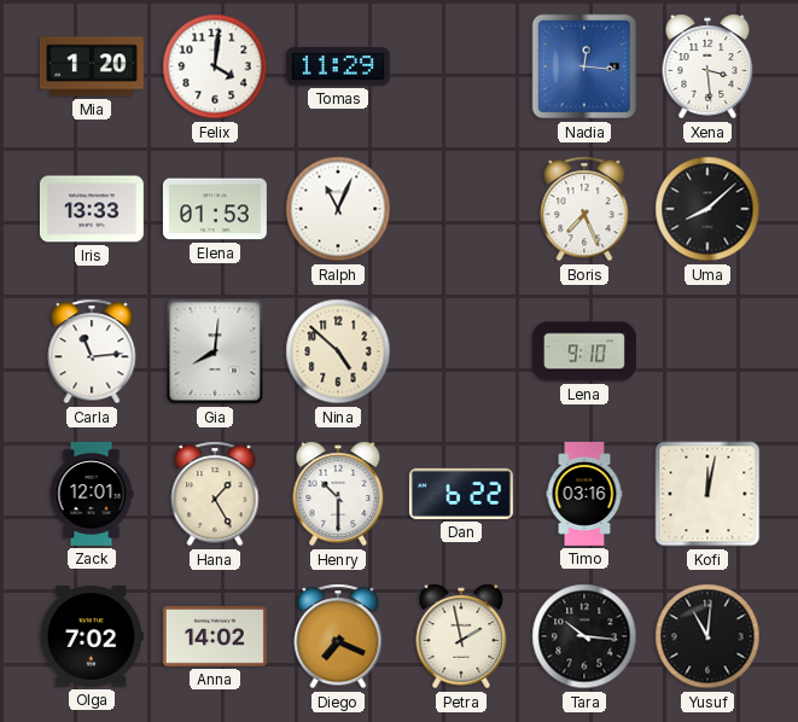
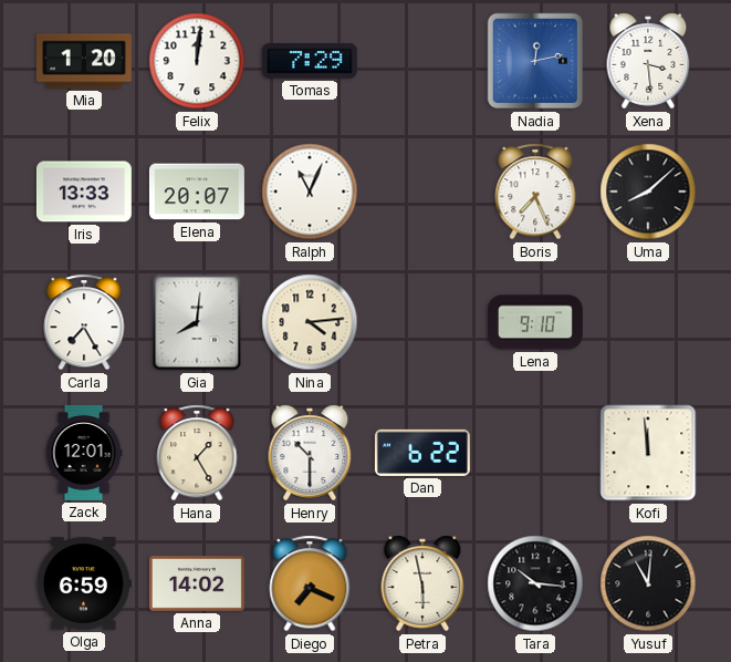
Felix: 4:01 -> 12:01 (197, 61)
Tomas: 11:29 -> 7:29 (310, 62)
Nadia: 12:16 -> 12:13 (535, 61)
Elena: 01:53 -> 20:07 (197, 192)
Carla: 11:14 -> 7:25 (84, 322)
Nina: 4:52 -> 4:14 (310, 322)
Timo: 03:16 -> none (584, 494)
Kofi: 12:02 -> 11:59 (648, 453)
Olga: 7:02 -> 6:59 (84, 583)
Petra: 1:58 -> 5:58 (422, 583)
